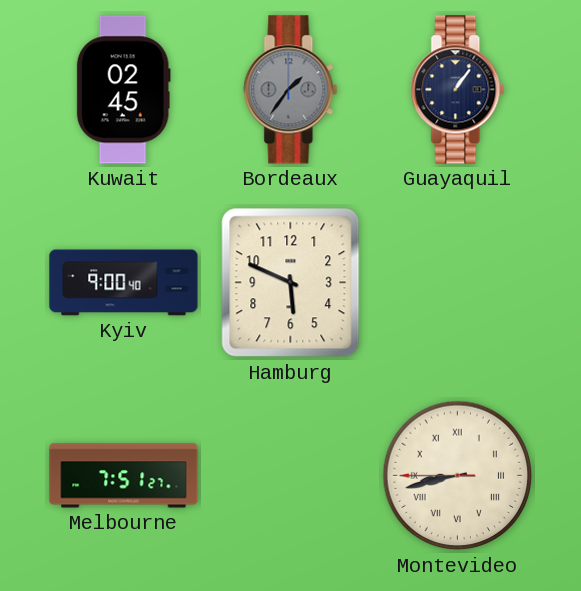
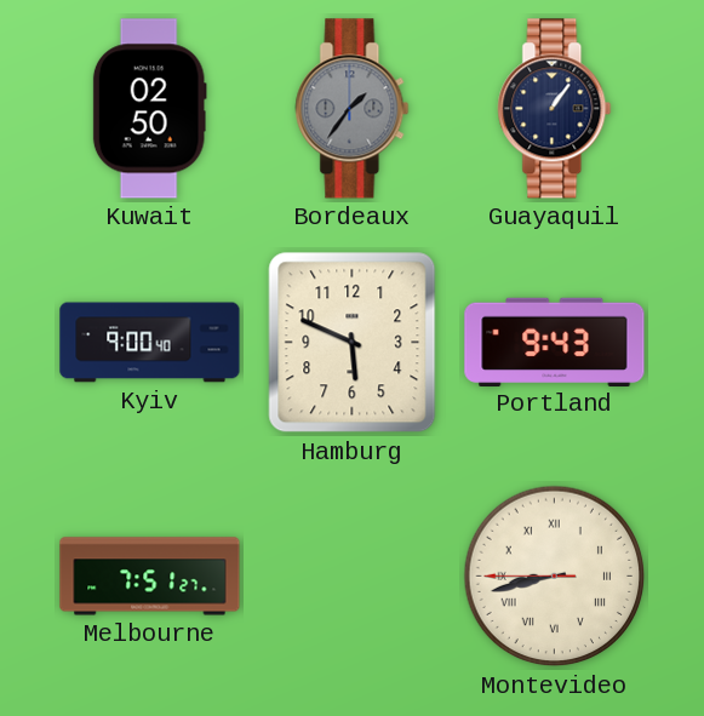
Kuwait: 02:45 -> 02:50 (149, 109)
Portland: none -> 9:43 (555, 342)
